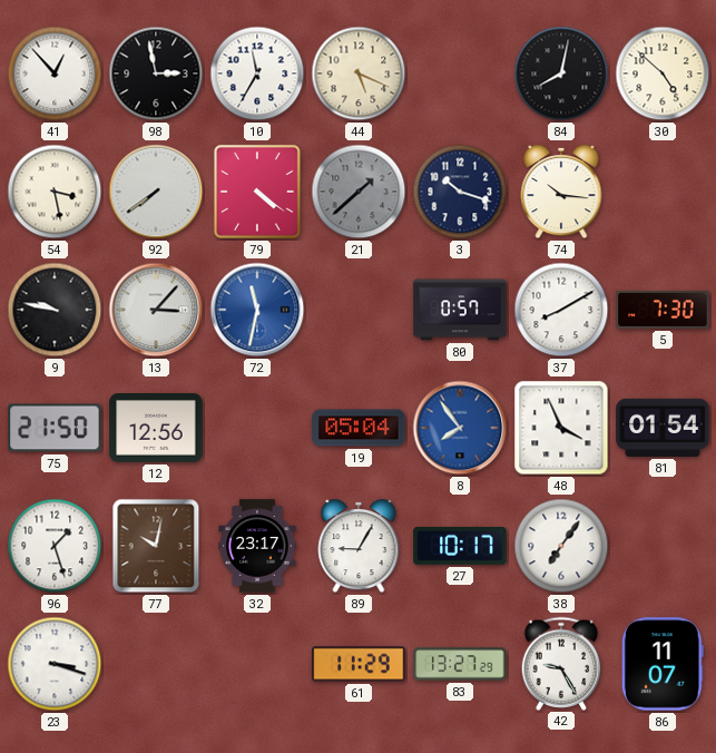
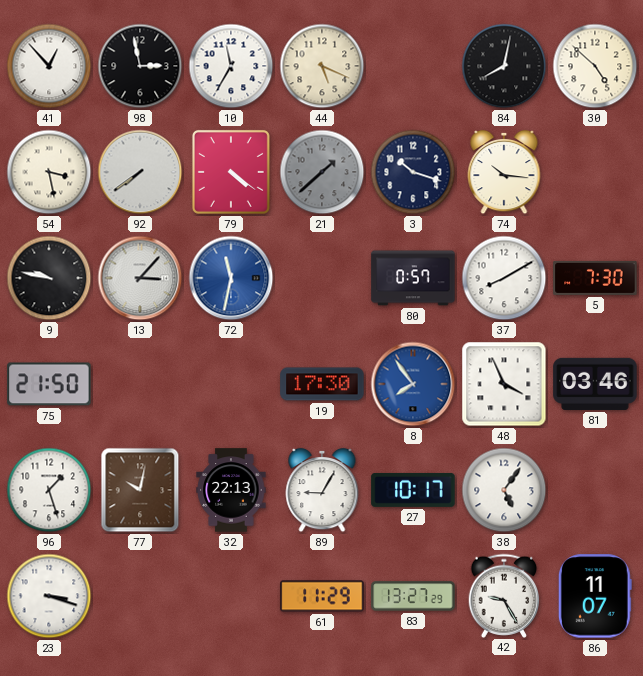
12: 12:56 -> none (156, 429)
19: 05:04 -> 17:30 (322, 384)
81: 01:54 -> 03:46 (595, 384)
32: 23:17 -> 22:13 (231, 490)
38: 7:06 -> 5:06 (504, 490)
